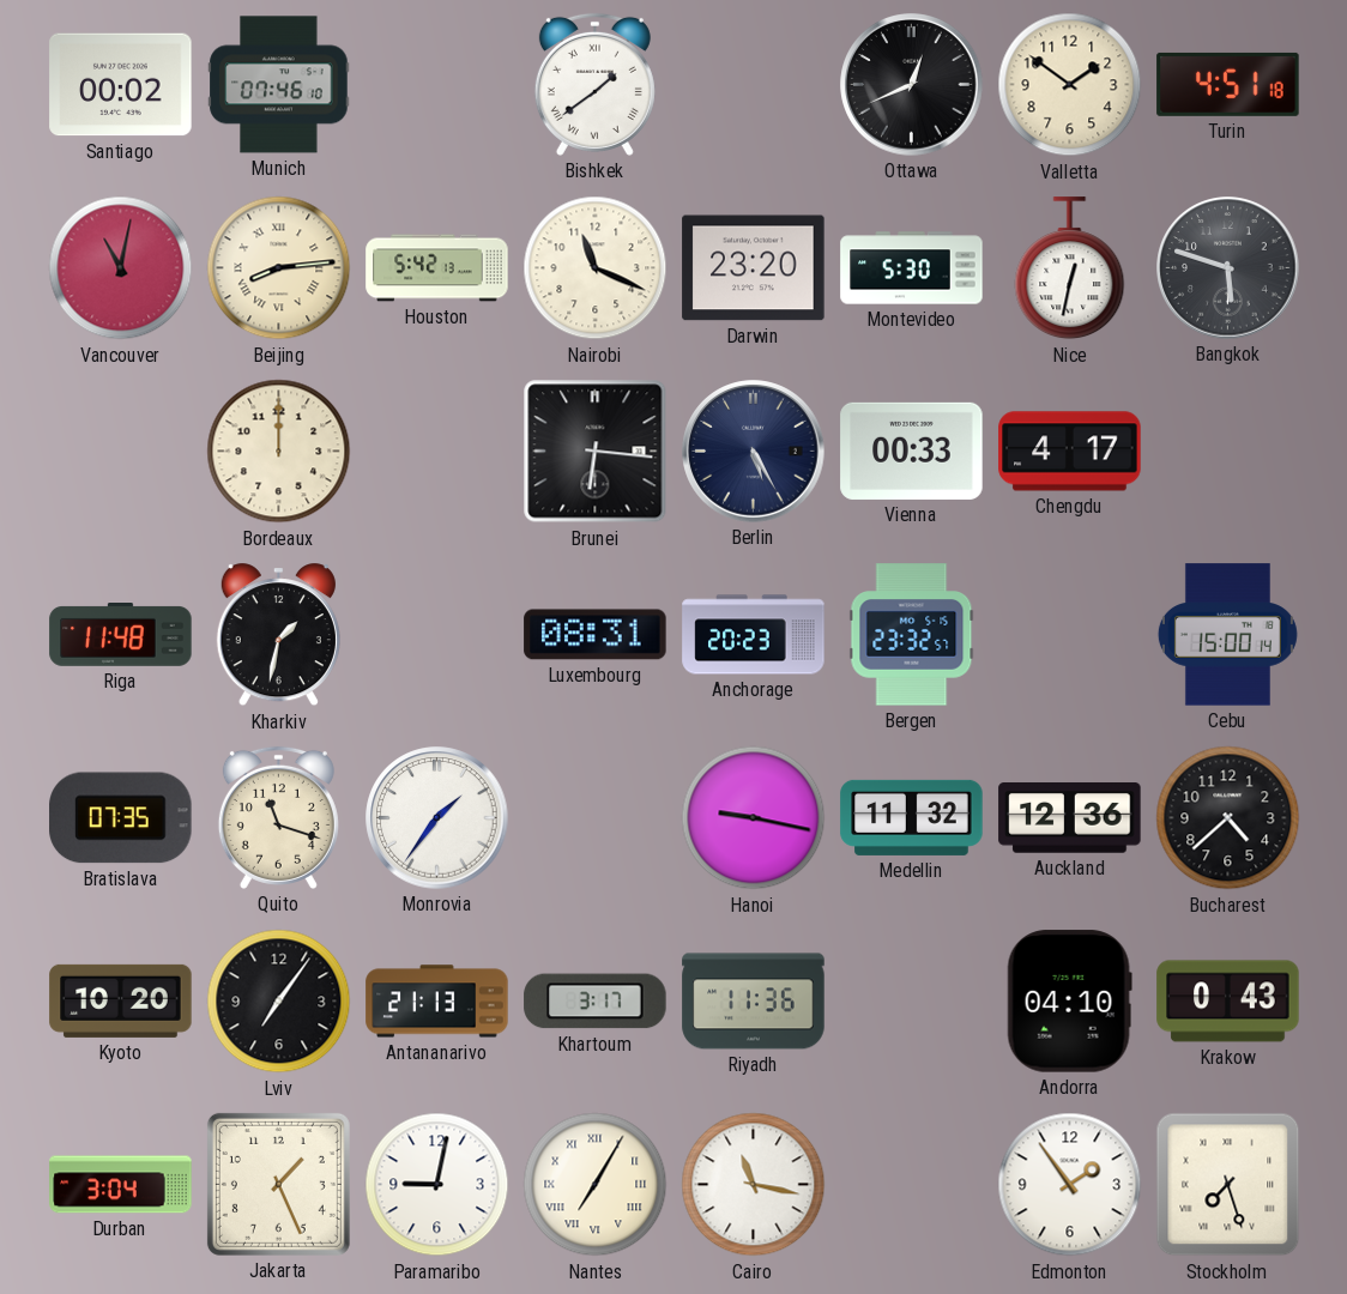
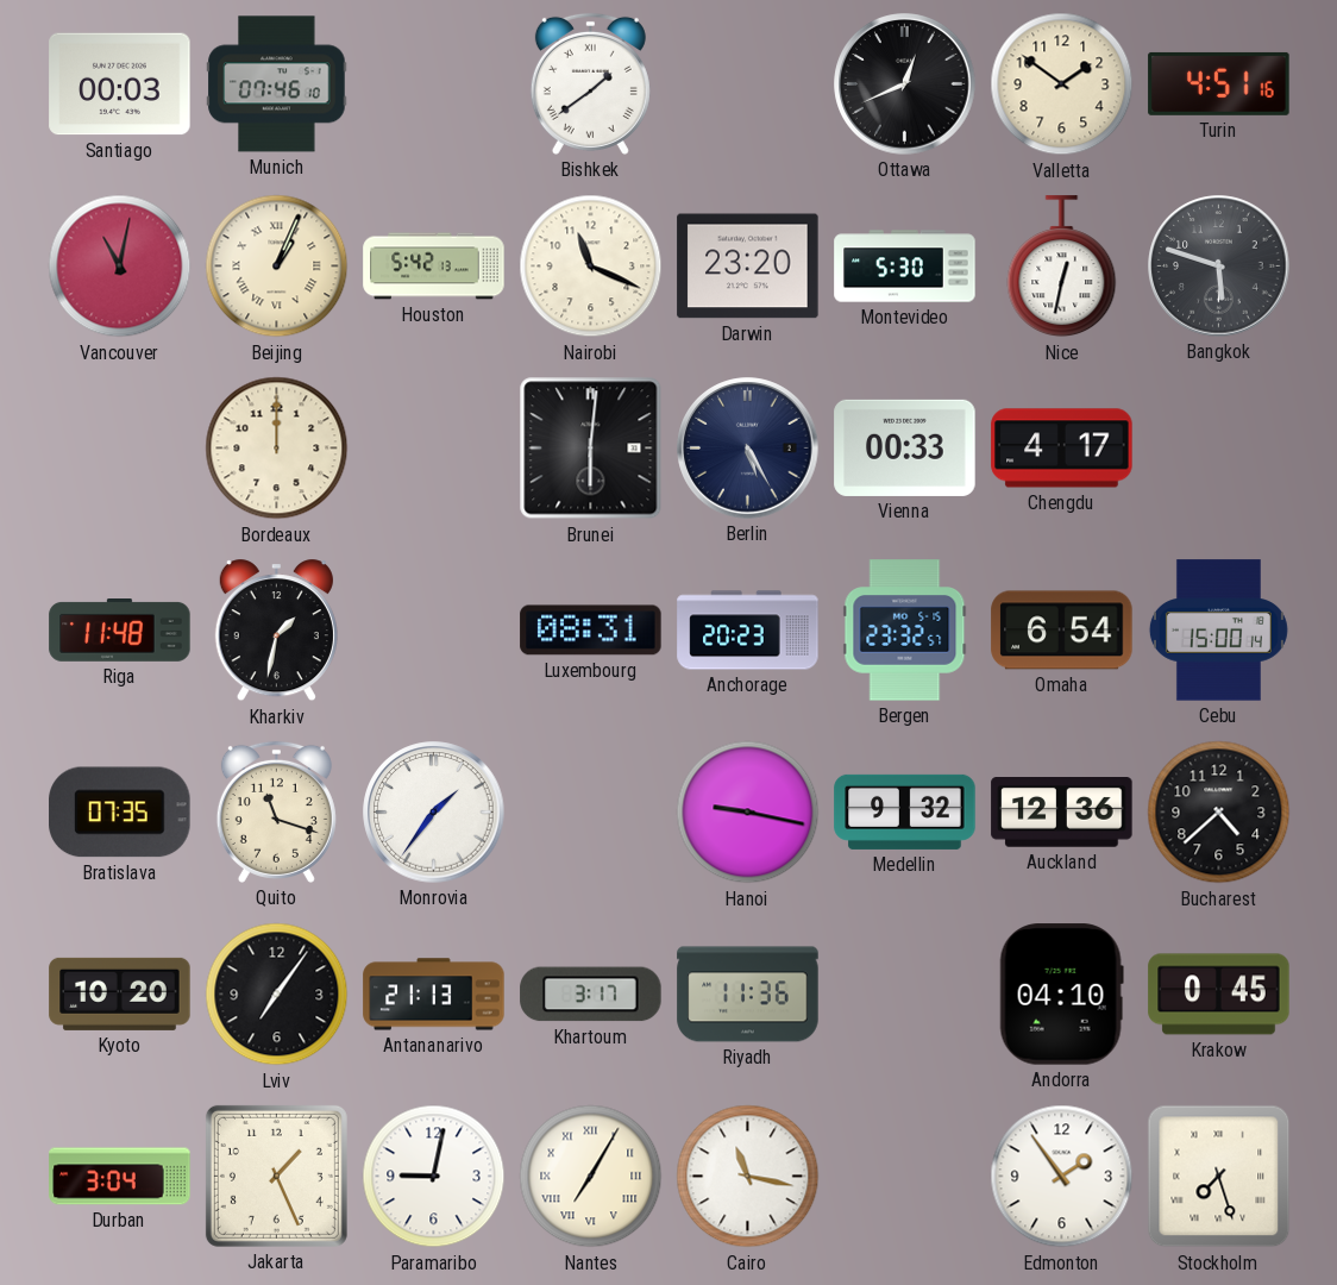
Santiago: 00:02 -> 00:03 (120, 84)
Turin: 4:51:18 -> 4:51:16 (1219, 83)
Beijing: 8:14 -> 1:04 (277, 267)
Brunei: 6:16 -> 6:01 (591, 449)
Omaha: none -> 6:54 (1062, 631)
Medellin: 11:32 -> 9:32 (905, 811)
Krakow: 0:43 -> 0:45 (1219, 995)
